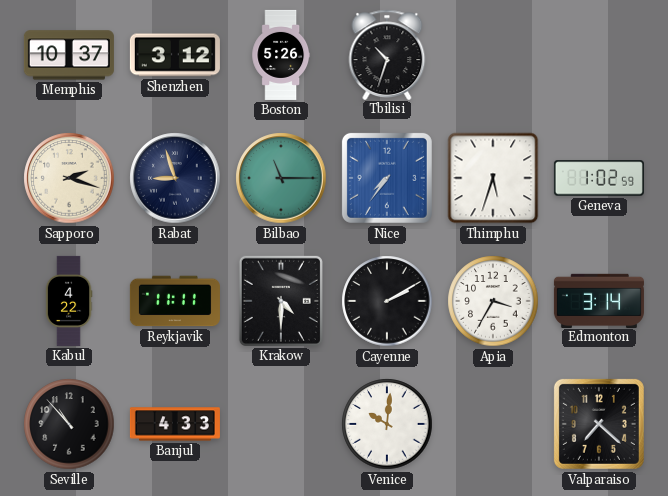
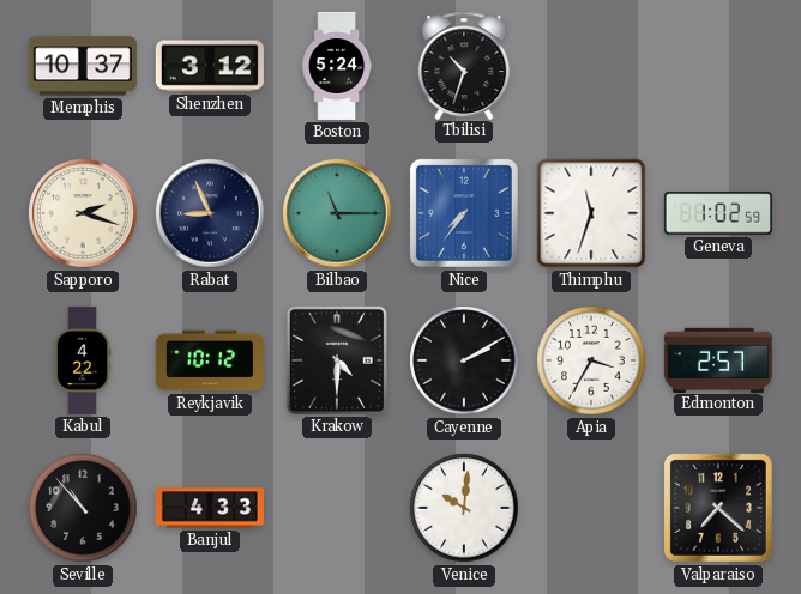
Boston: 5:26 -> 5:24 (337, 66)
Rabat: 8:57 -> 8:56 (210, 213)
Thimphu: 5:33 -> 11:33 (591, 213)
Reykjavik: 11:11 -> 10:12 (210, 360)
Edmonton: 3:14 -> 2:57 (718, 359)
